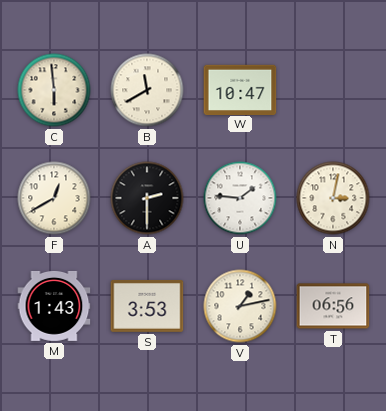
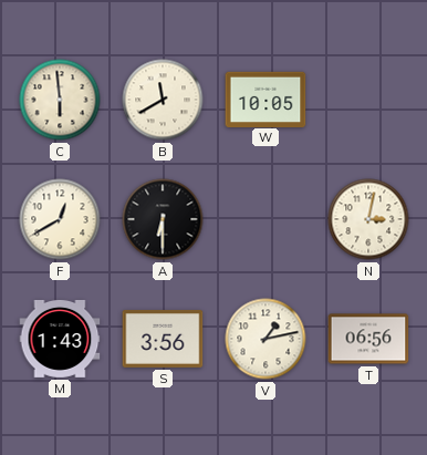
W: 10:47 -> 10:05 (265, 99)
A: 2:30 -> 6:30 (163, 219)
U: 1:46 -> none (240, 198)
S: 3:53 -> 3:56 (163, 339)
